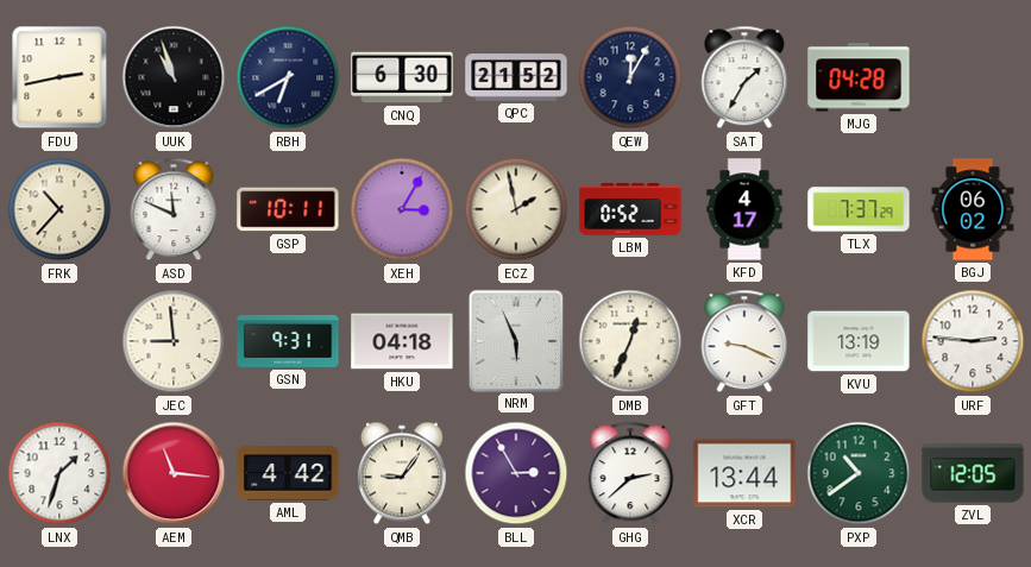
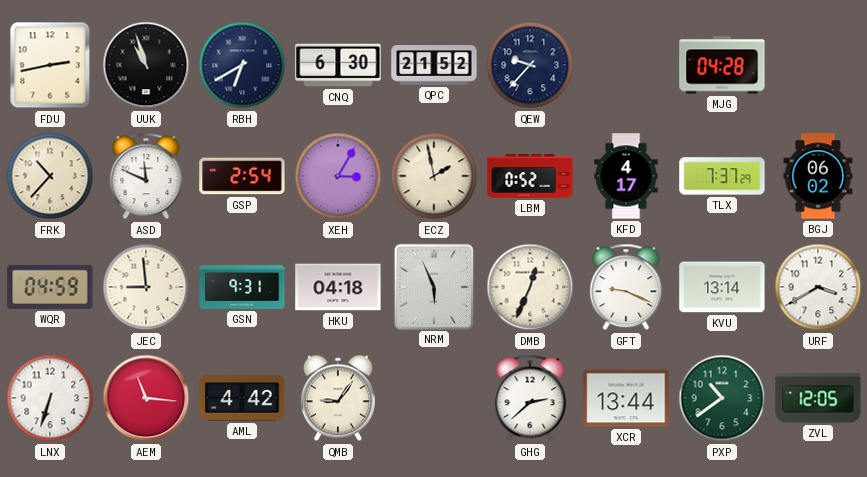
QEW: 12:05 -> 9:37 (530, 65)
SAT: 1:35 -> none (744, 77)
GSP: 10:11 -> 2:54 (242, 176)
WQR: none -> 04:59 (50, 287)
KVU: 13:19 -> 13:14 (722, 287)
URF: 2:46 -> 3:40 (818, 287)
LNX: 1:33 -> 6:33 (50, 398)
BLL: 2:55 -> none (516, 473)
